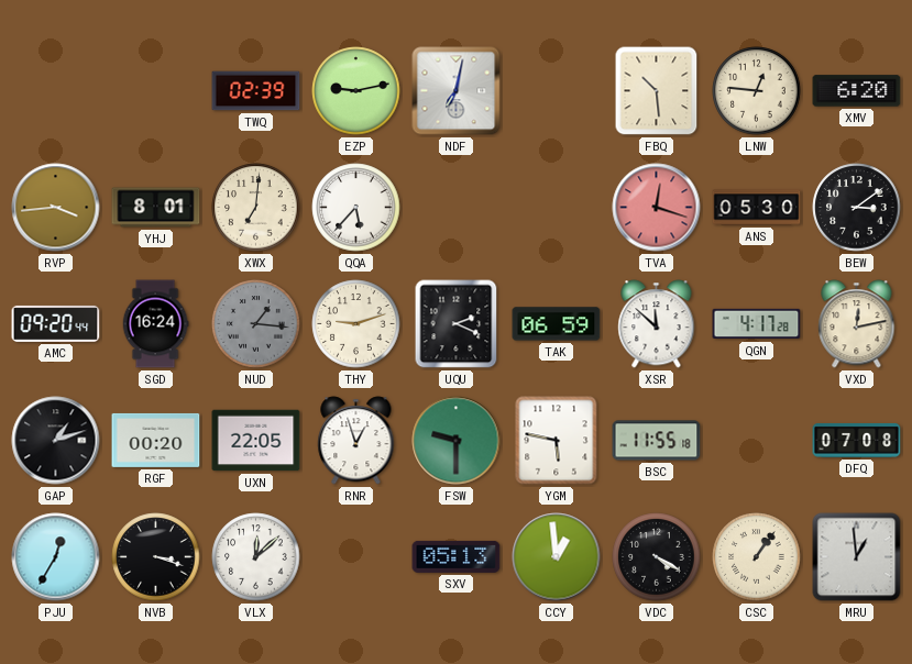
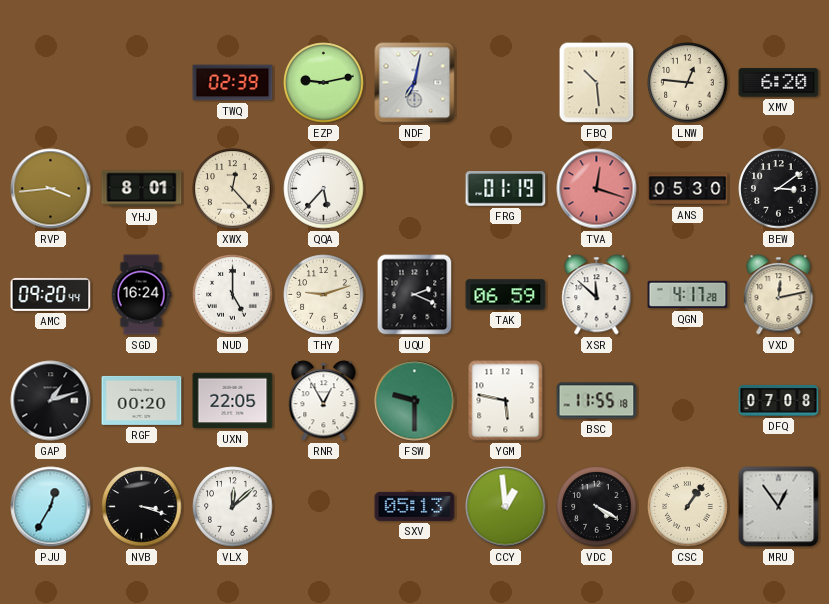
XWX: 7:01 -> 12:23 (233, 189)
FRG: none -> 01:19 (506, 189)
NUD: 1:16 -> 5:00 (233, 295)
NUD dial: grey -> white (233, 295)
RNR: 12:57 -> 12:55 (324, 401)
MRU: 12:59 -> 12:54 (779, 507)
